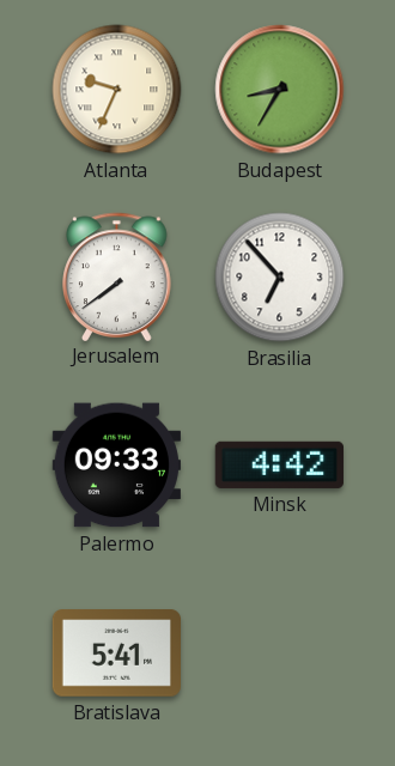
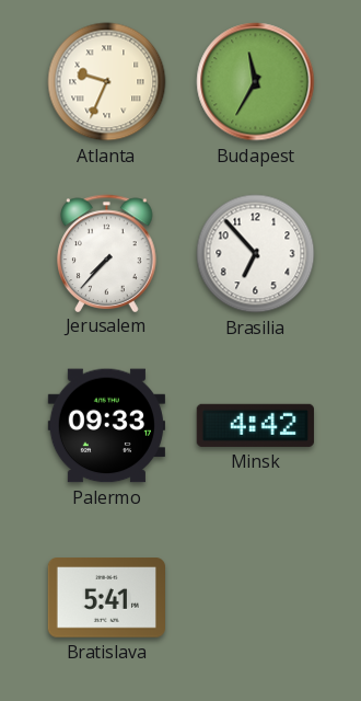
Budapest: 8:35 -> 11:35 (256, 82)
Jerusalem: 7:39 -> 7:37 (107, 253)
